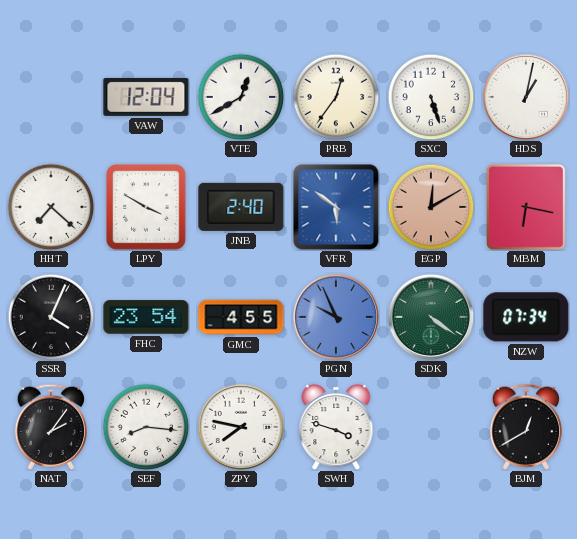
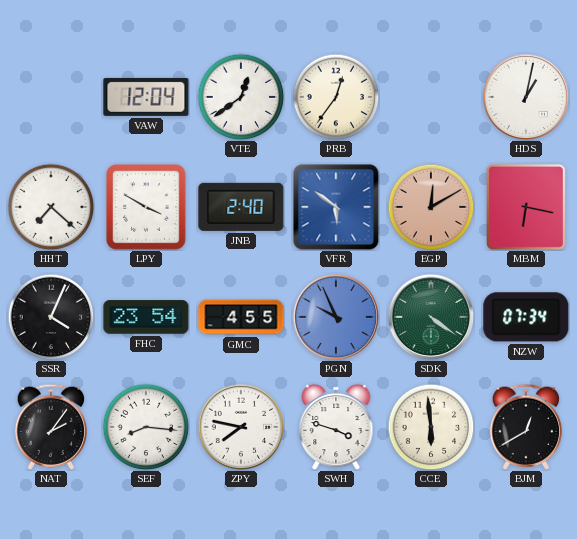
VTE: 12:40 -> 12:39 (241, 97)
SXC: 5:27 -> none (431, 97)
CCE: none -> 5:59 (431, 427)
